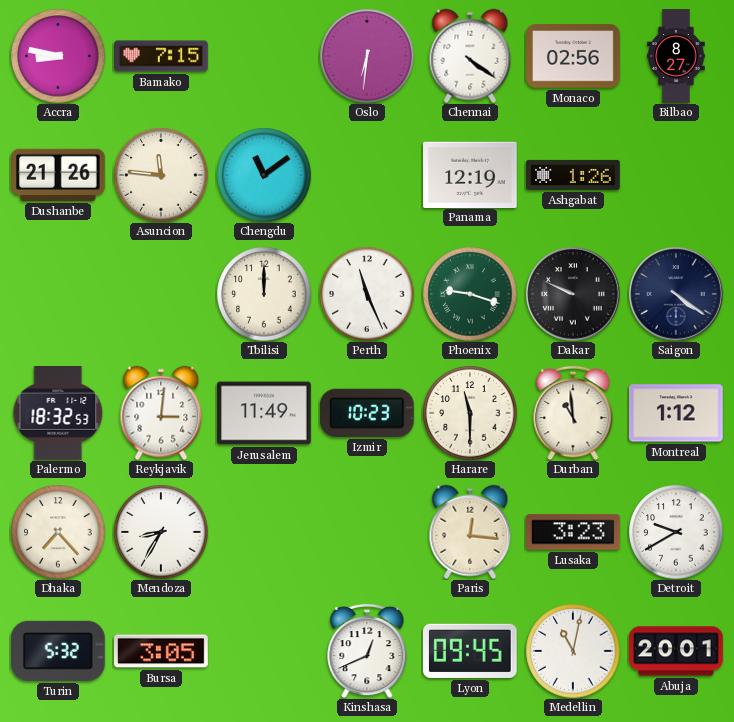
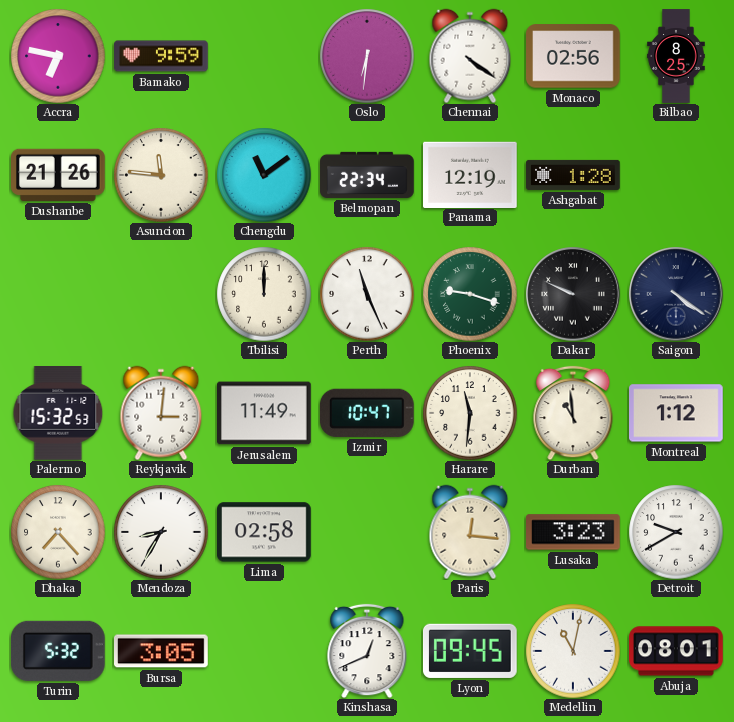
Accra: 8:47 -> 6:47 (58, 56)
Bamako: 7:15 -> 9:59 (161, 56)
Bilbao: 8:27 -> 8:25 (676, 56)
Belmopan: none -> 22:34 (367, 175)
Ashgabat: 1:26 -> 1:28 (573, 175)
Palermo: 18:32 -> 15:32 (58, 414)
Izmir: 10:23 -> 10:47 (367, 413)
Harare: 11:30 -> 11:31 (470, 413)
Lima: none -> 02:58 (265, 532)
Abuja: 20:01 -> 08:01 (676, 651)
